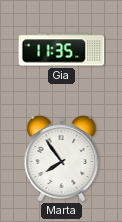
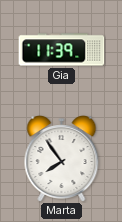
Gia: 11:35 -> 11:39 (62, 50)
